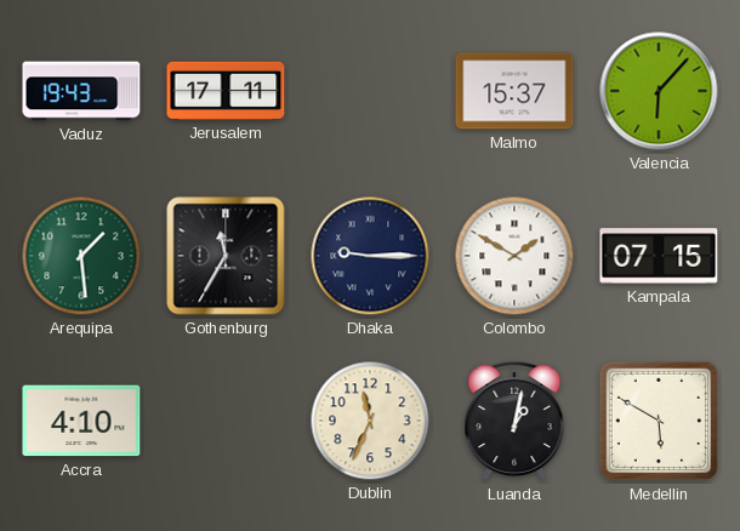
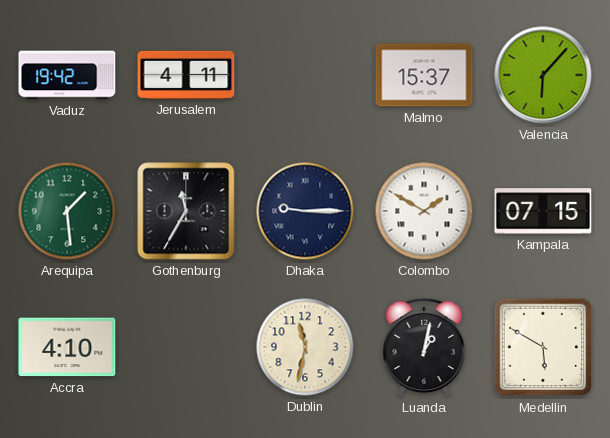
Vaduz: 19:43 -> 19:42 (67, 75)
Jerusalem: 17:11 -> 4:11 (186, 75)
Dublin: 11:34 -> 11:32 (305, 347)
